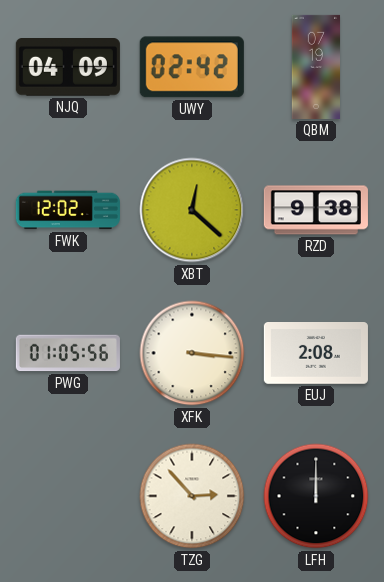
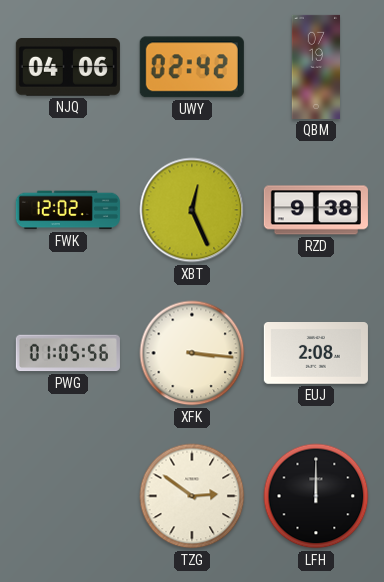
NJQ: 04:09 -> 04:06 (68, 68)
XBT: 12:22 -> 12:26 (192, 210)
TZG: 2:53 -> 2:51 (192, 496)
